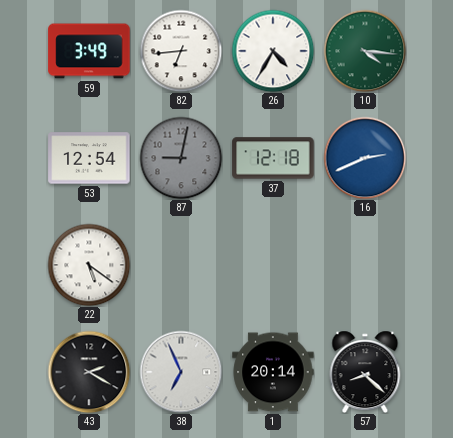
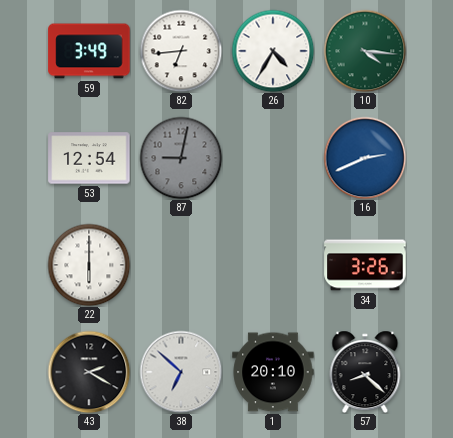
37: 12:18 -> none (273, 158)
22: 5:21 -> 6:00 (89, 265)
34: none -> 3:26 (365, 265)
38: 6:56 -> 6:52 (181, 372)
1: 20:14 -> 20:10 (273, 372)
